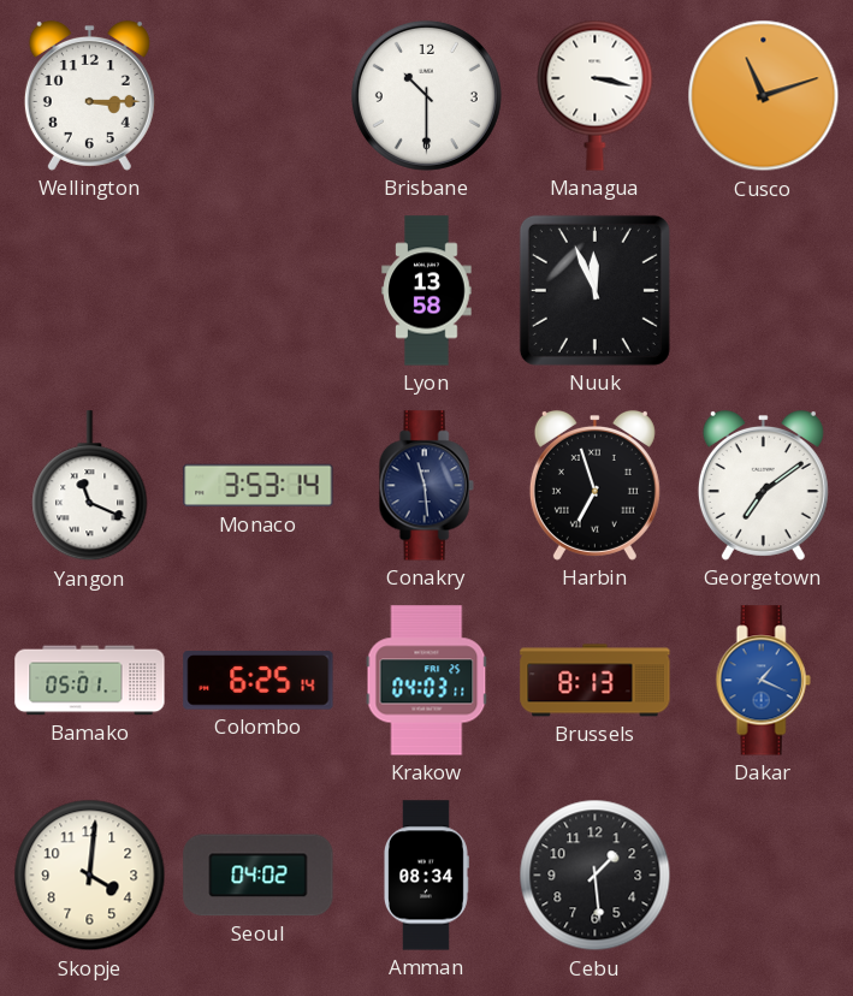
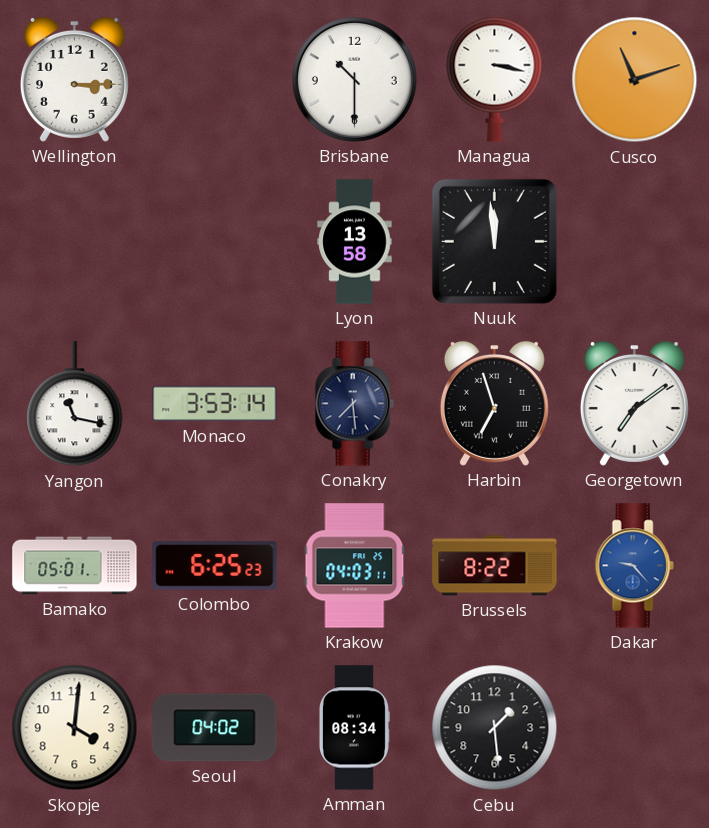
Nuuk: 11:56 -> 11:59 (494, 241)
Yangon: 11:19 -> 11:17 (75, 404)
Conakry: 11:29 -> 7:29 (354, 404)
Colombo: 6:25:14 -> 6:25:23 (215, 566)
Brussels: 8:13 -> 8:22 (495, 566)
Dakar: 1:19 -> 9:23 (634, 566)
